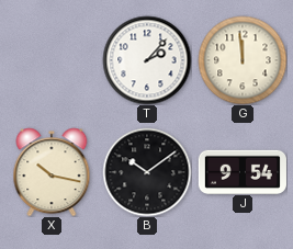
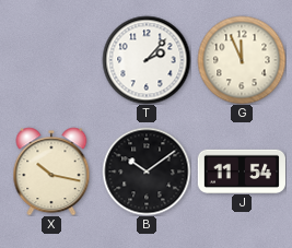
G: 11:59 -> 11:56 (242, 60)
J: 9:54 -> 11:54 (242, 170)
